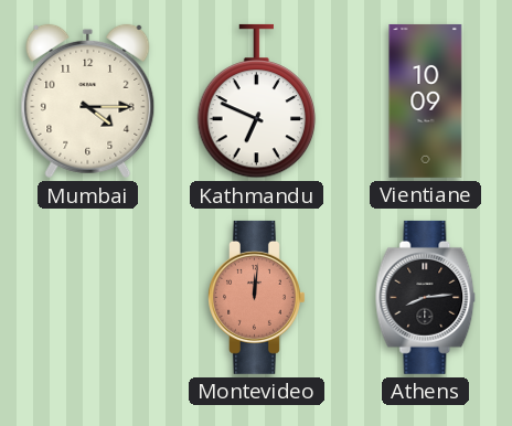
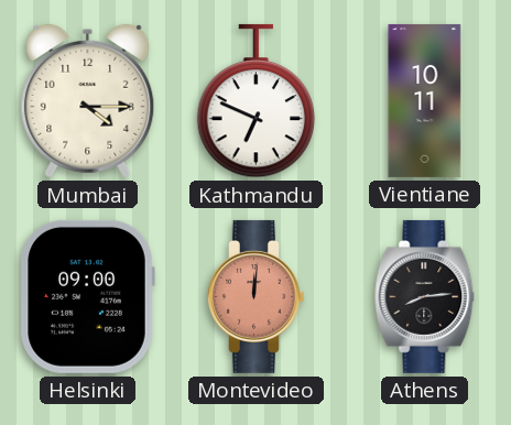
Vientiane: 10:09 -> 10:11 (425, 100)
Helsinki: none -> 09:00 (87, 296)
